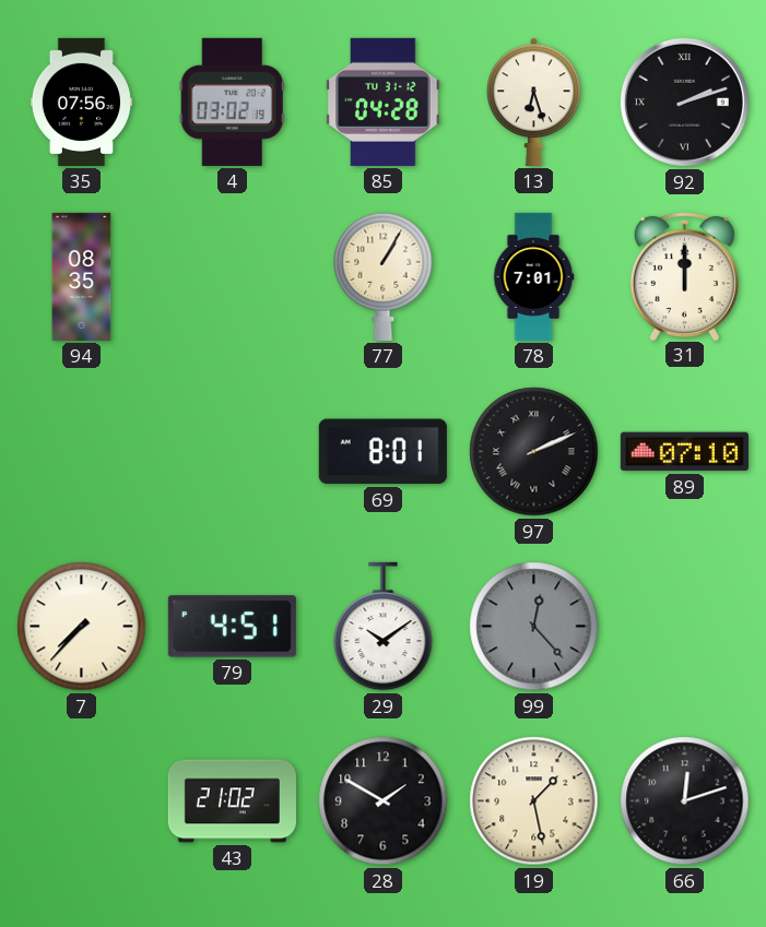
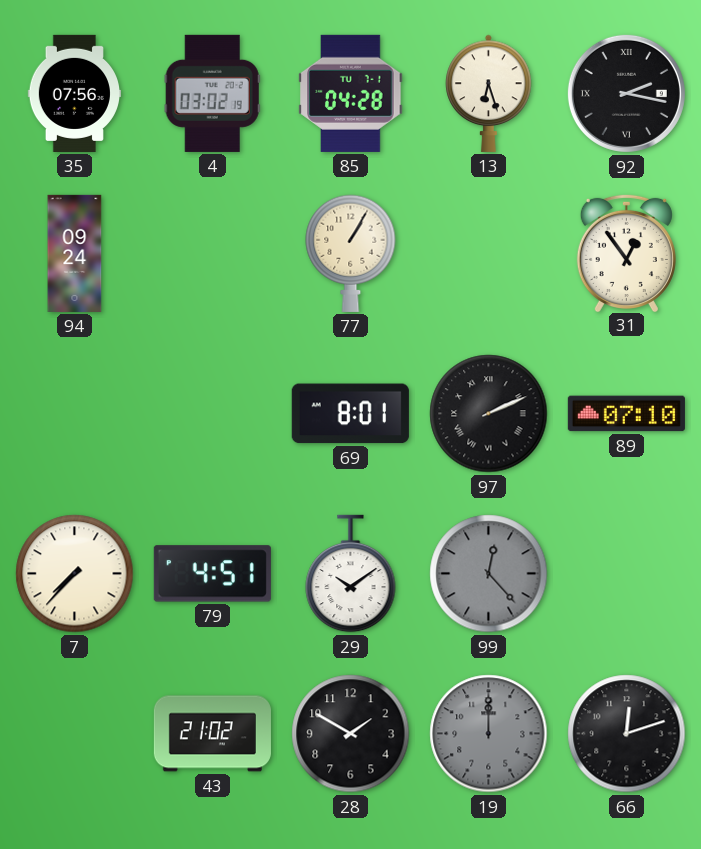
85 date: TU 31-12 -> TU 7-1 (351, 93)
92: 2:12 -> 2:17 (626, 93)
94: 08:35 -> 09:24 (75, 253)
78: 7:01 -> none (533, 276)
31: 12:00 -> 12:54 (626, 252)
19: 1:28 -> 12:00 (489, 734)
19 dial: cream -> grey (489, 734)
